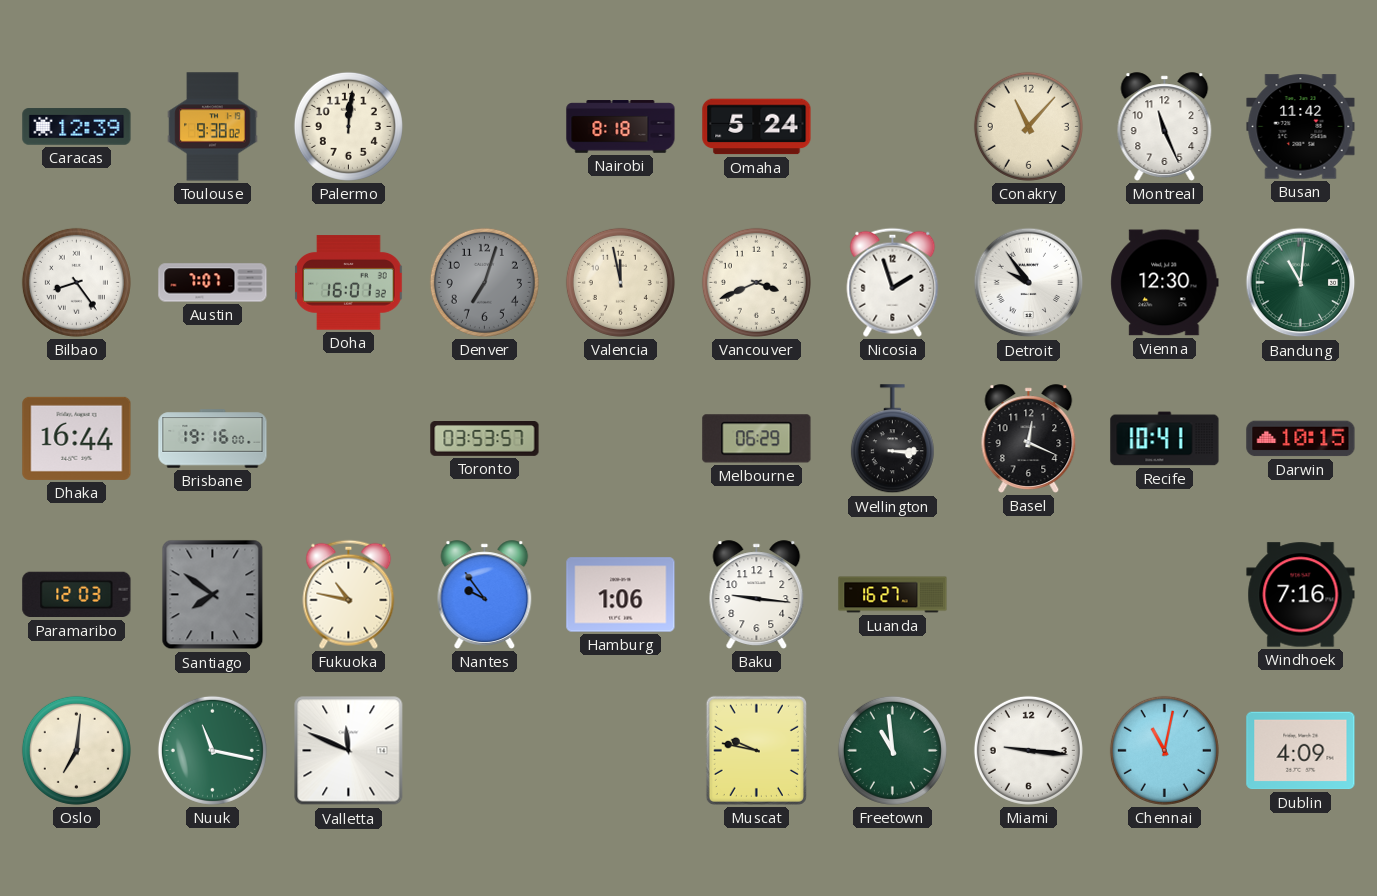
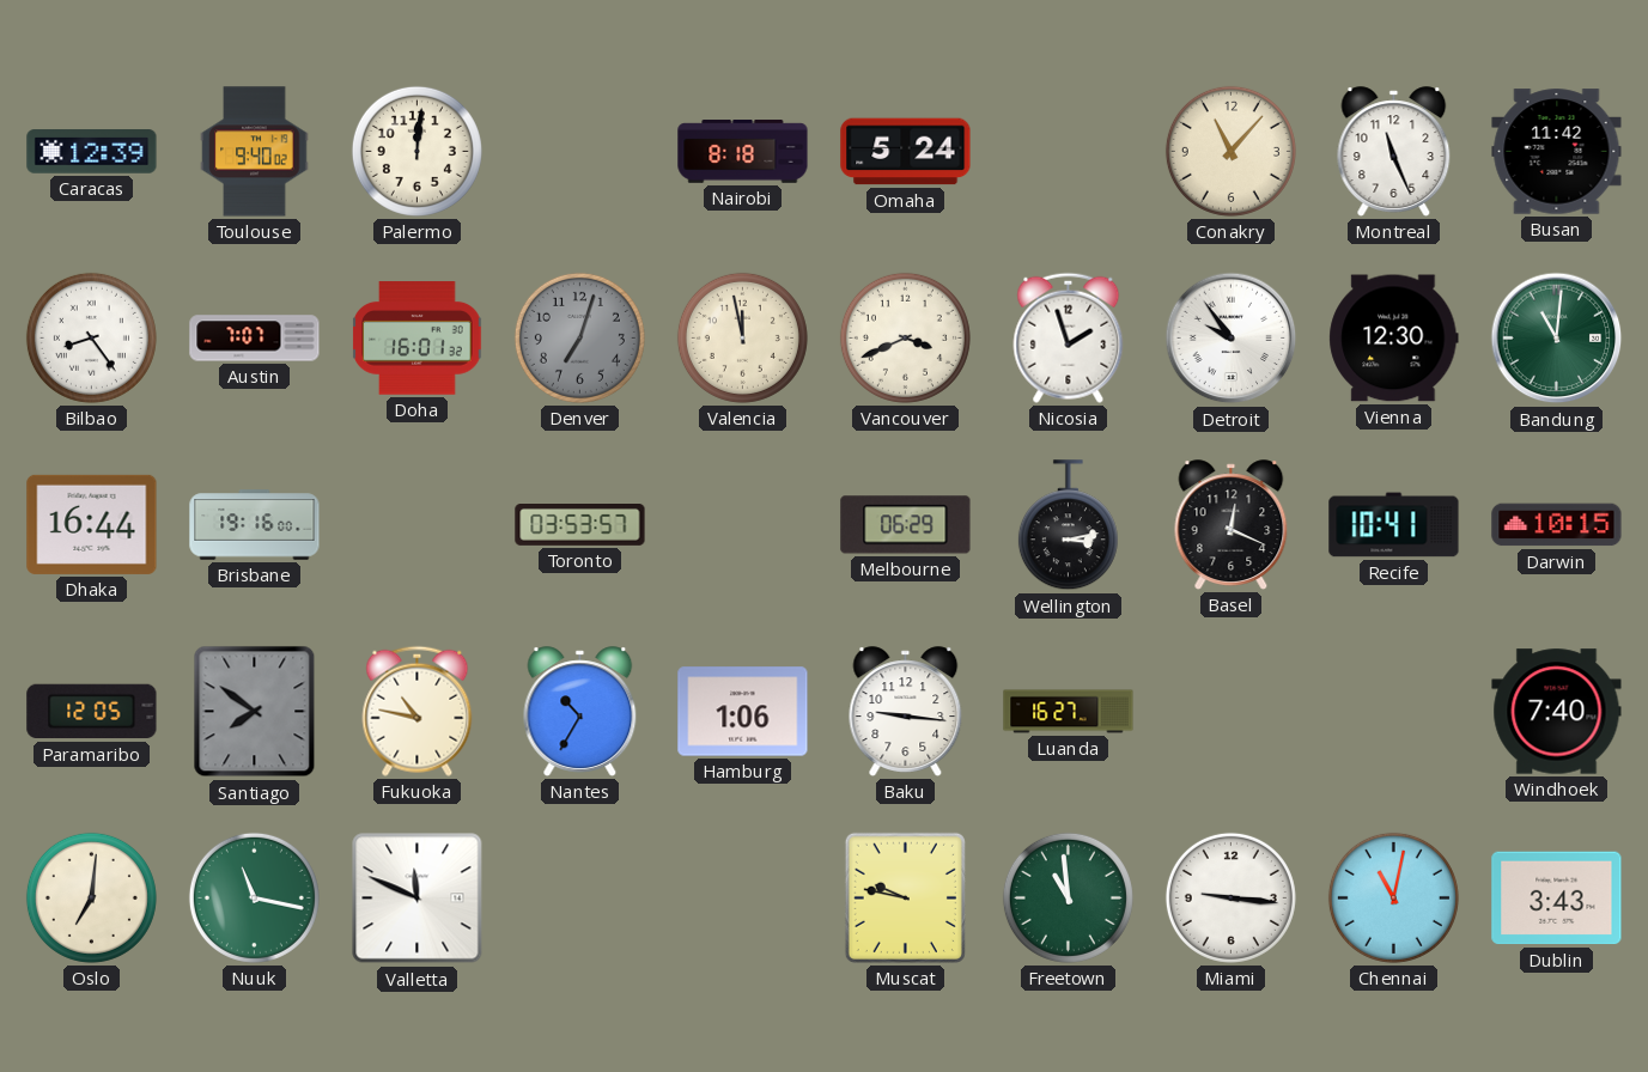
Toulouse: 9:38 -> 9:40 (255, 152)
Wellington: 3:15 -> 3:13 (1068, 525)
Paramaribo: 12:03 -> 12:05 (92, 712)
Nantes: 9:54 -> 10:35 (580, 712)
Windhoek: 7:16 -> 7:40 (1557, 712)
Dublin: 4:09 -> 3:43 (1557, 899)
